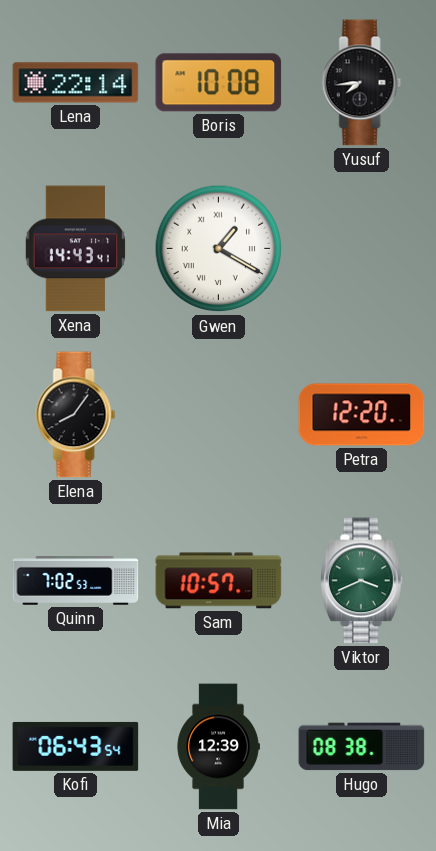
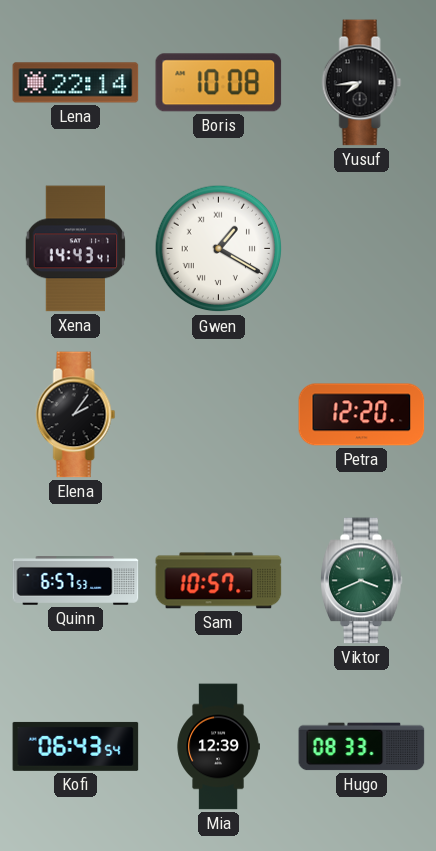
Elena: 8:06 -> 2:06 (76, 415)
Quinn: 7:02 -> 6:57 (76, 581)
Hugo: 08:38 -> 08:33 (362, 747)
